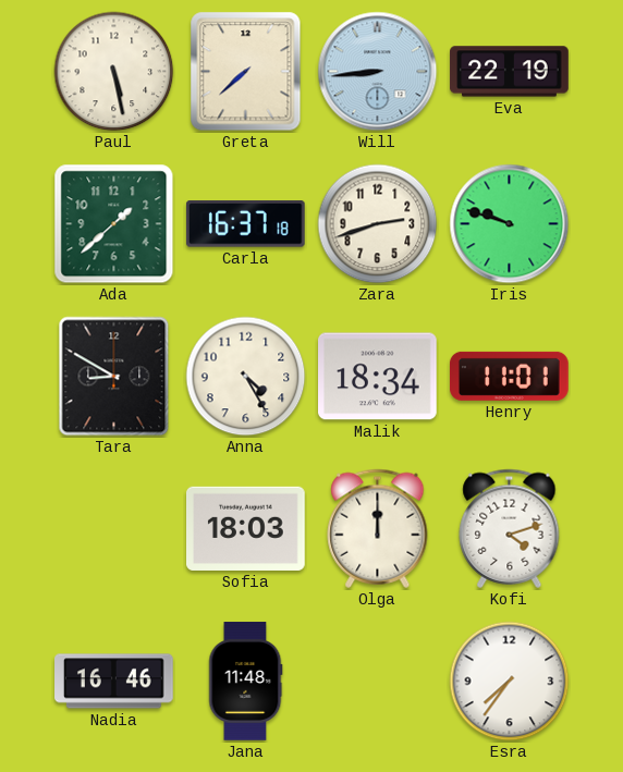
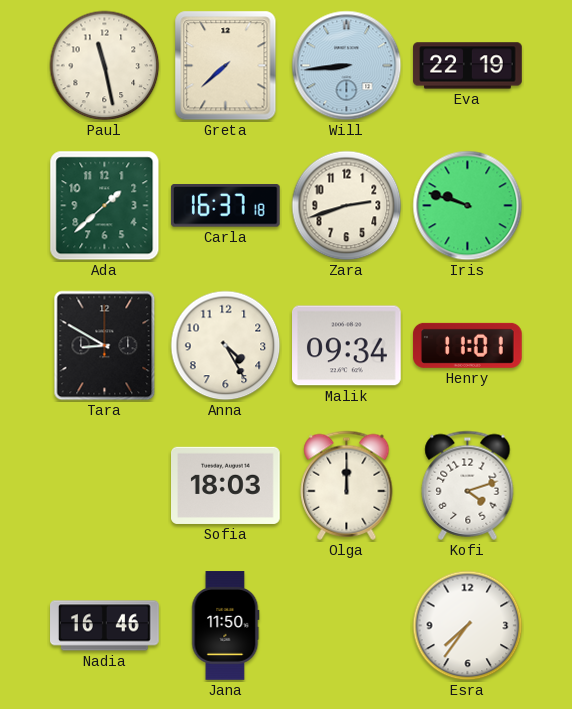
Paul: 5:28 -> 11:28 (105, 66)
Malik: 18:34 -> 09:34 (347, 346)
Jana: 11:48 -> 11:50 (226, 626)
